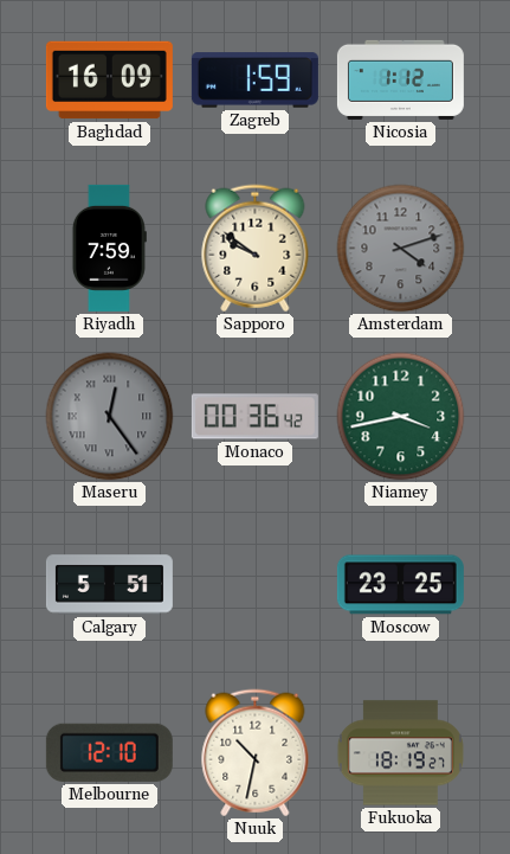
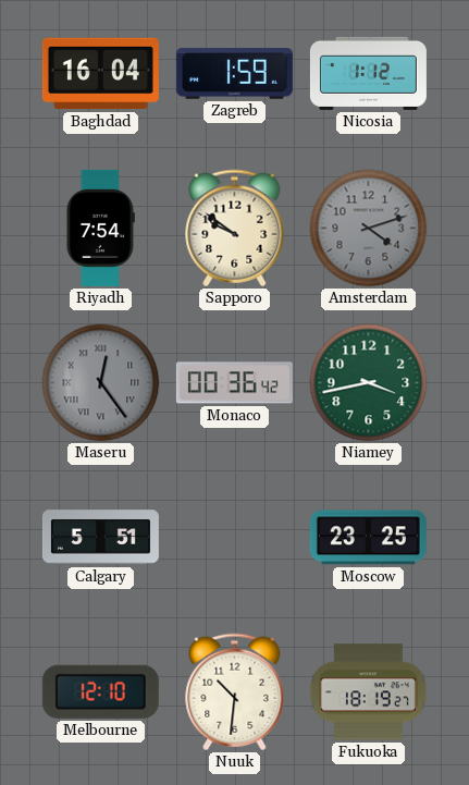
Baghdad: 16:09 -> 16:04 (100, 74)
Riyadh: 7:59 -> 7:54 (100, 228)
Nuuk: 10:32 -> 10:31 (235, 692)
